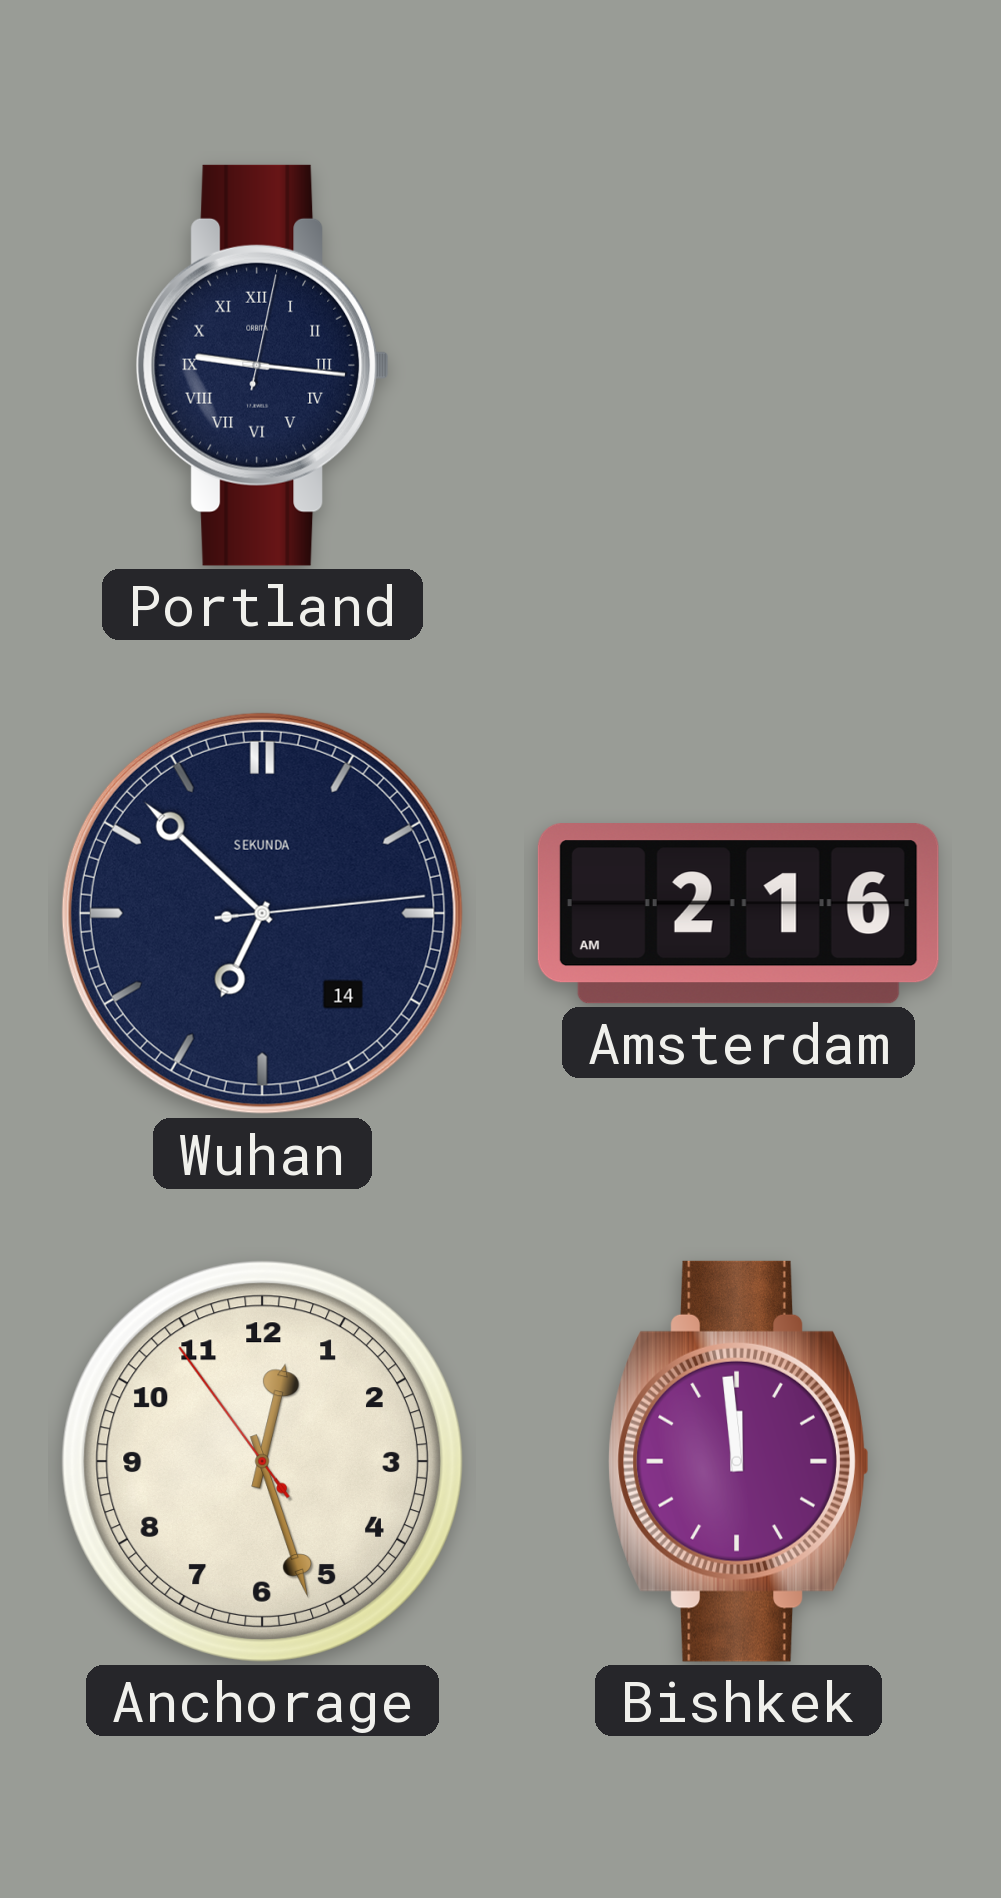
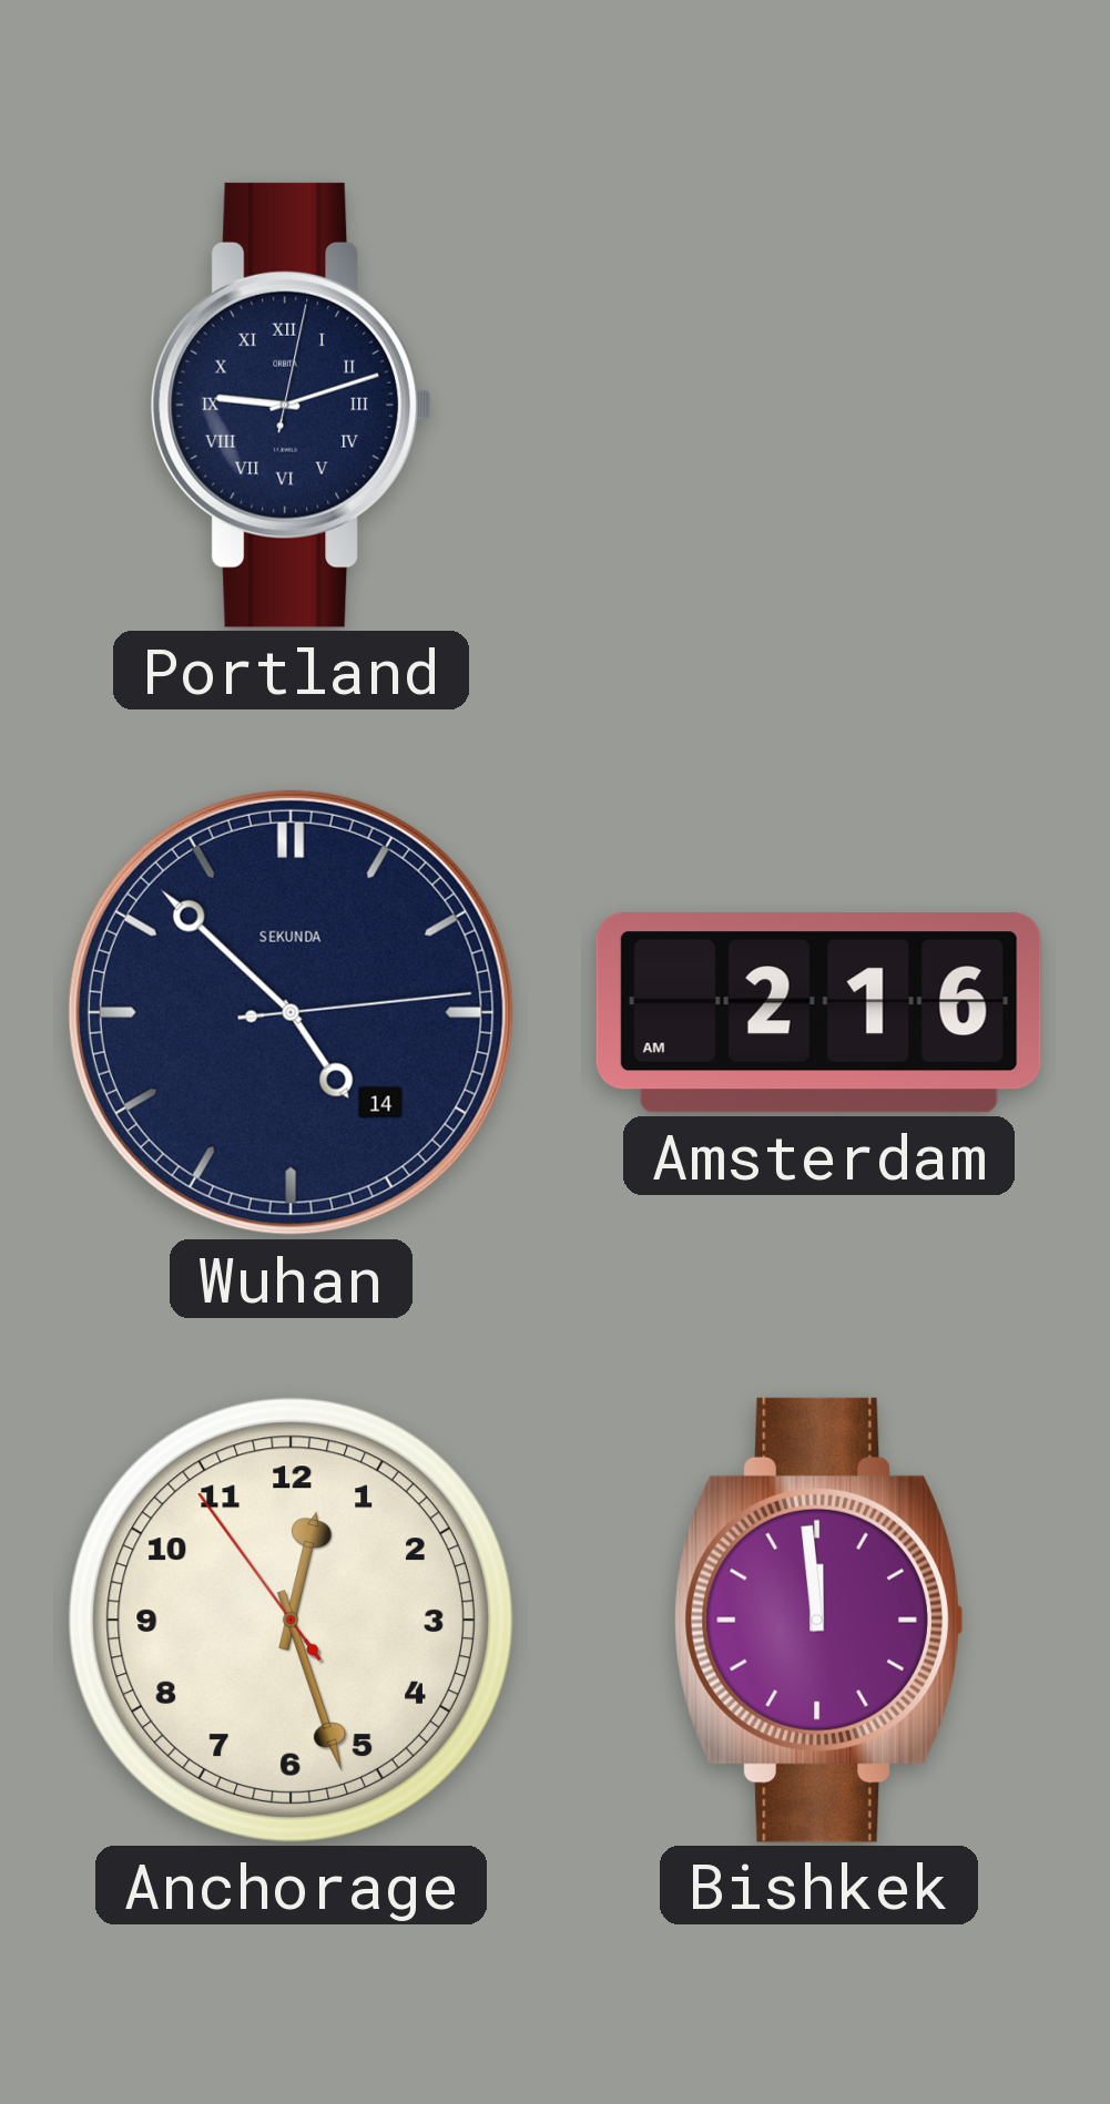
Portland: 9:16 -> 9:12 (291, 405)
Wuhan: 6:52 -> 4:52 (291, 1012)
